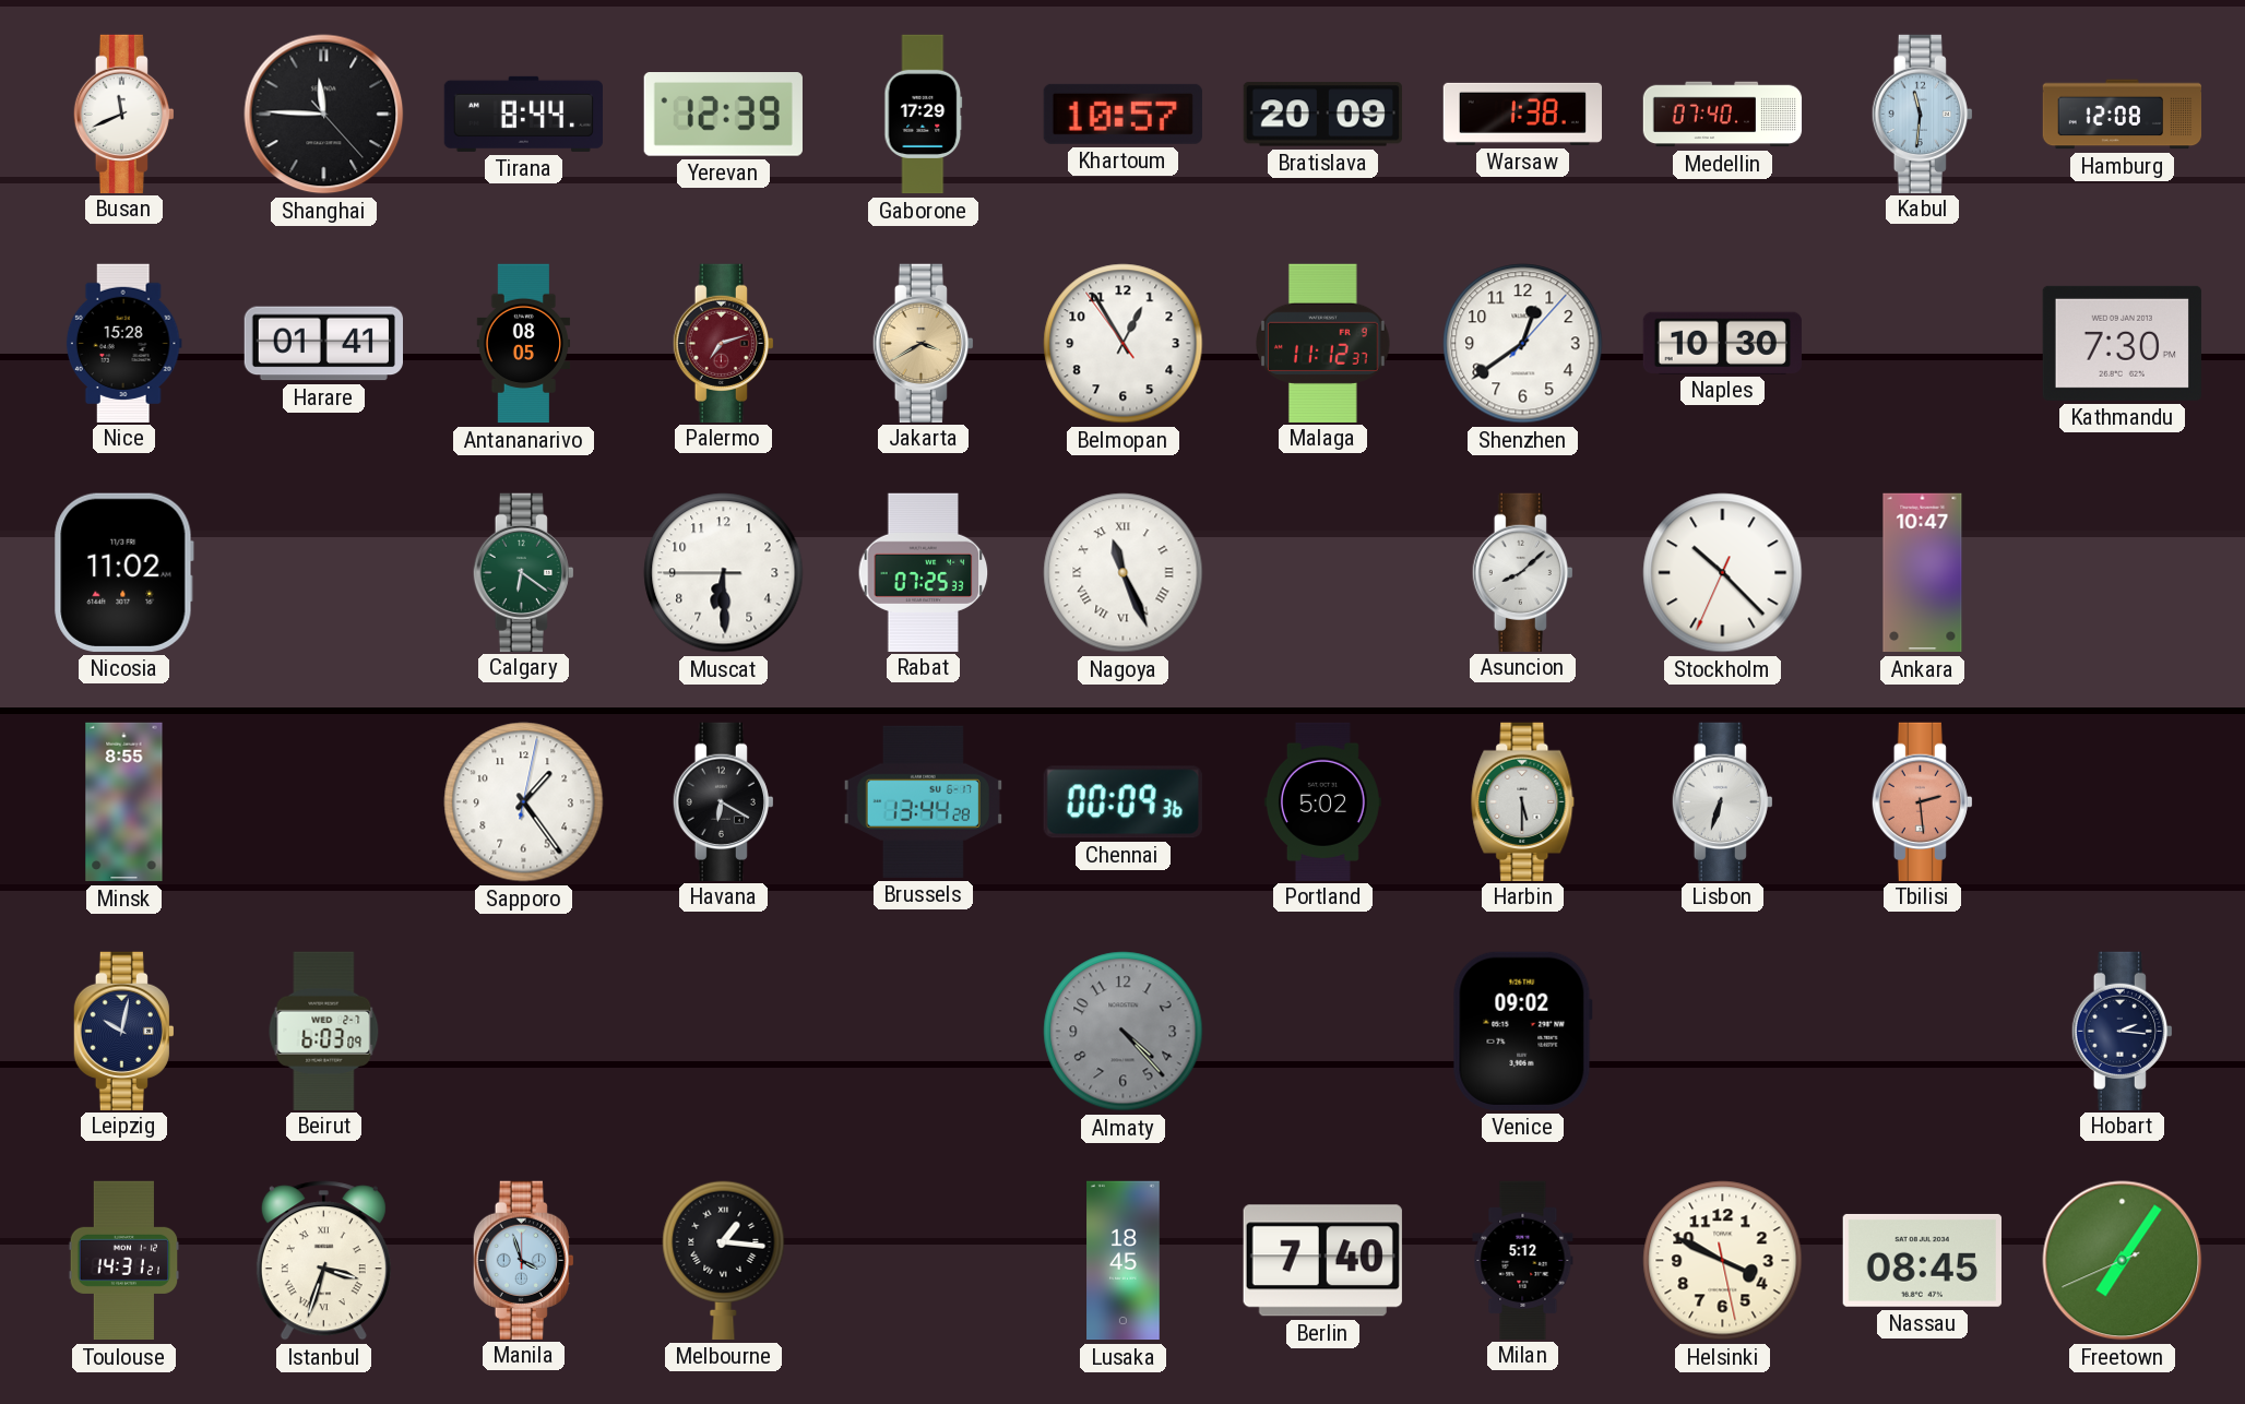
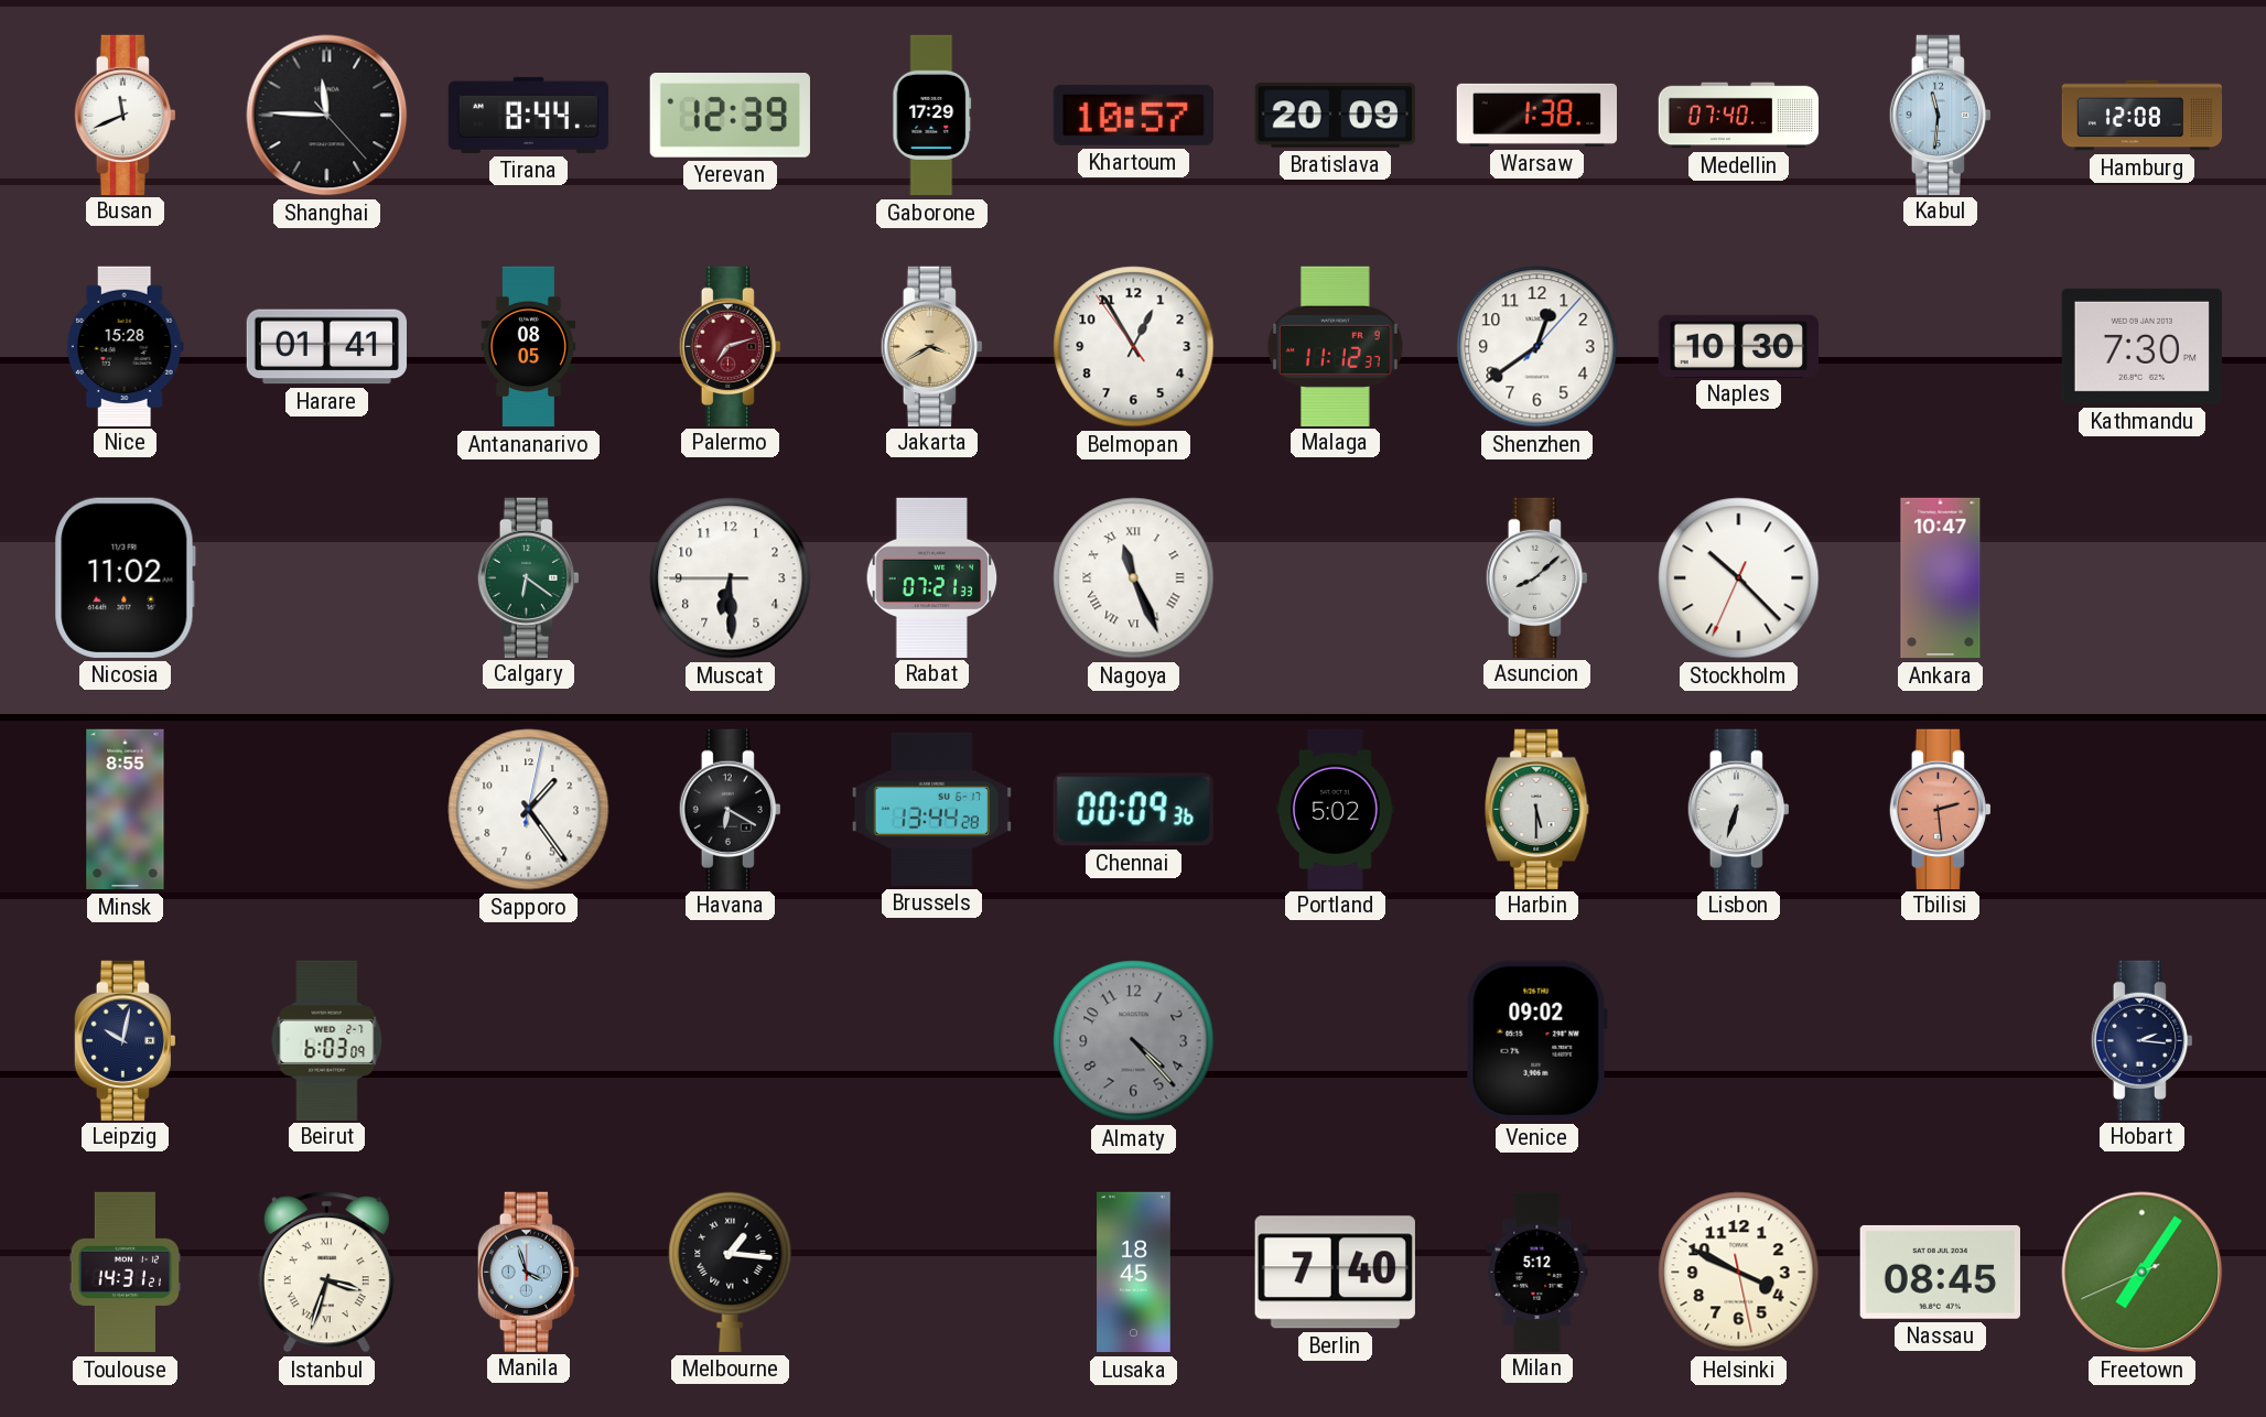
Rabat: 07:25 -> 07:21 (932, 577)
